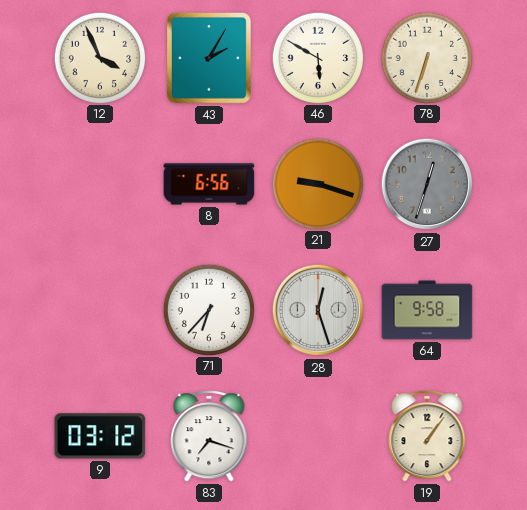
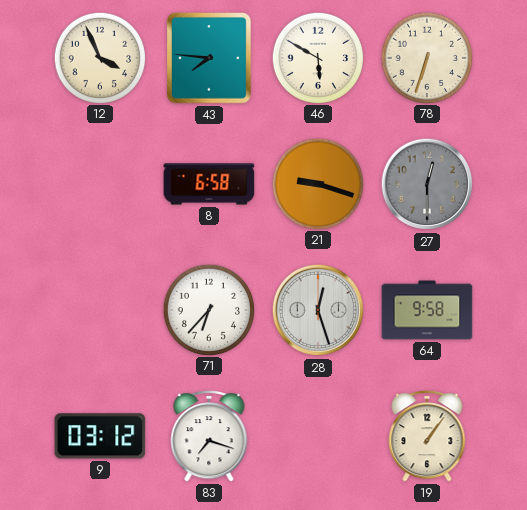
43: 2:05 -> 7:46 (209, 58)
8: 6:56 -> 6:58 (209, 184)
27: 12:33 -> 12:30 (427, 184)
